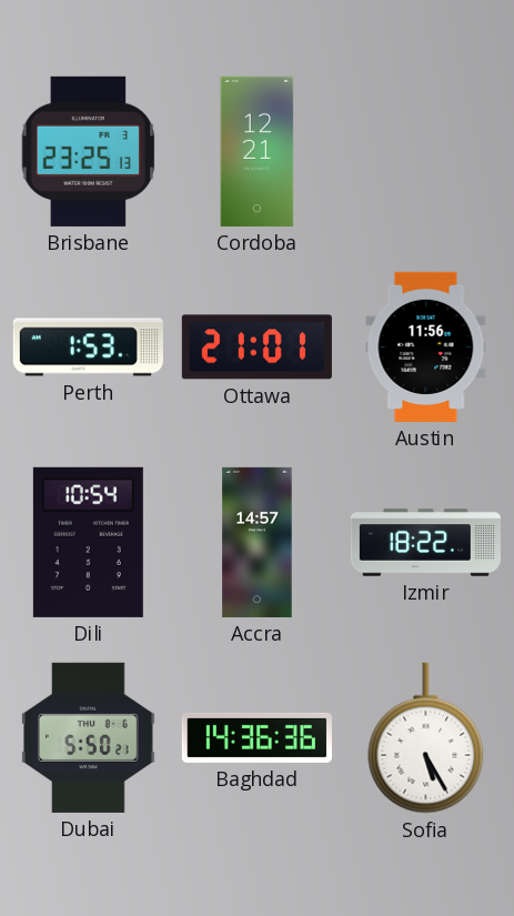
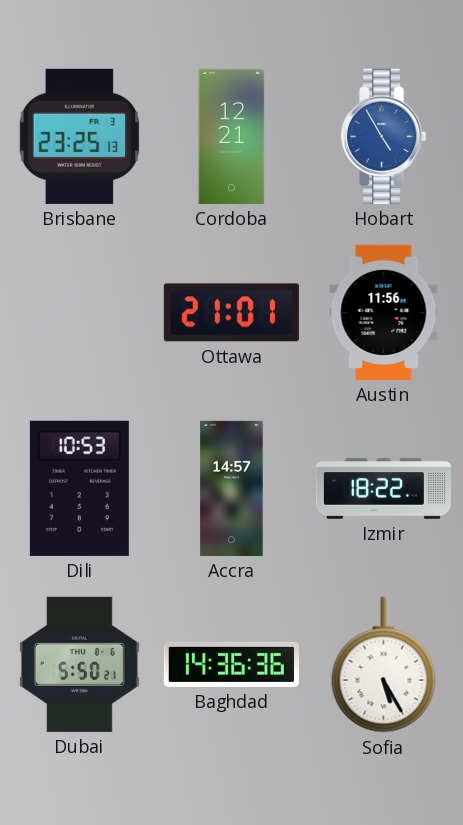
Hobart: none -> 4:55 (383, 136)
Perth: 1:53 -> none (88, 348)
Dili: 10:54 -> 10:53 (79, 488)
